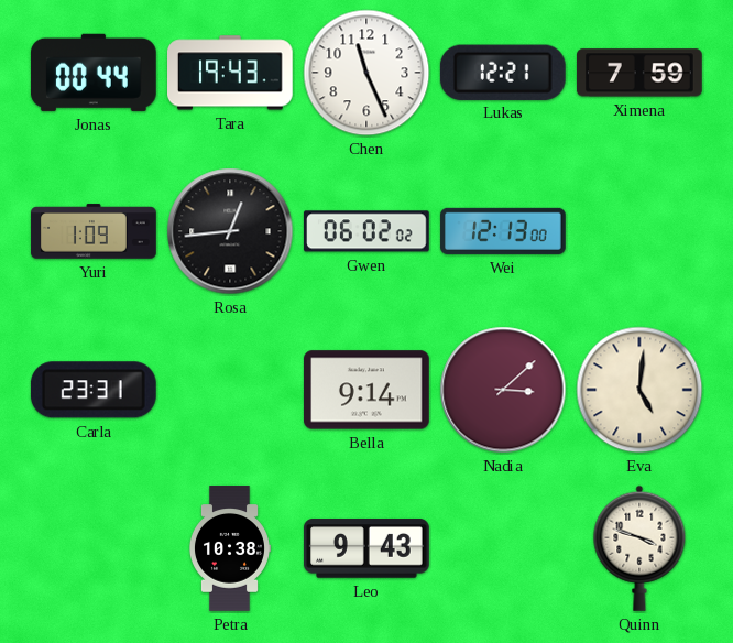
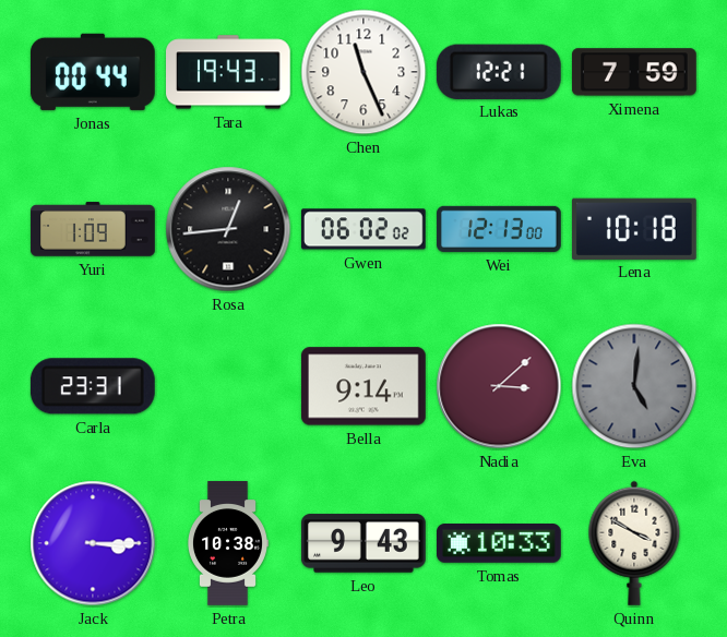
Lena: none -> 10:18 (635, 228)
Eva dial: cream -> grey (634, 386)
Jack: none -> 3:15 (93, 543)
Tomas: none -> 10:33 (500, 544)
Quinn: 3:48 -> 3:50 (634, 543)
